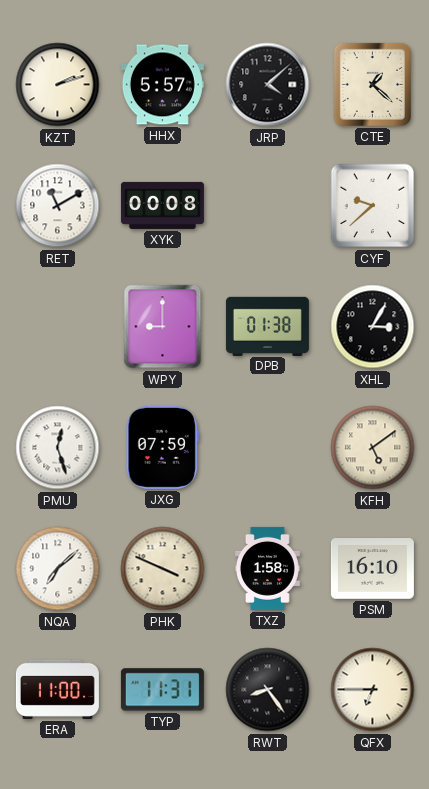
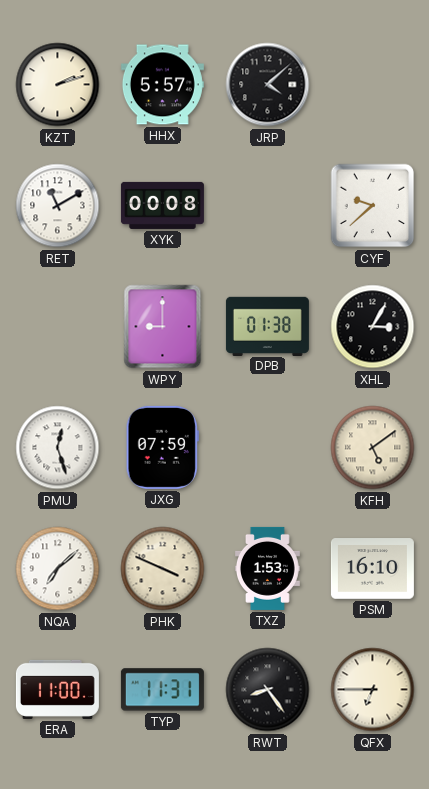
CTE: 1:22 -> none (372, 84)
TXZ: 1:58 -> 1:53 (268, 568)
